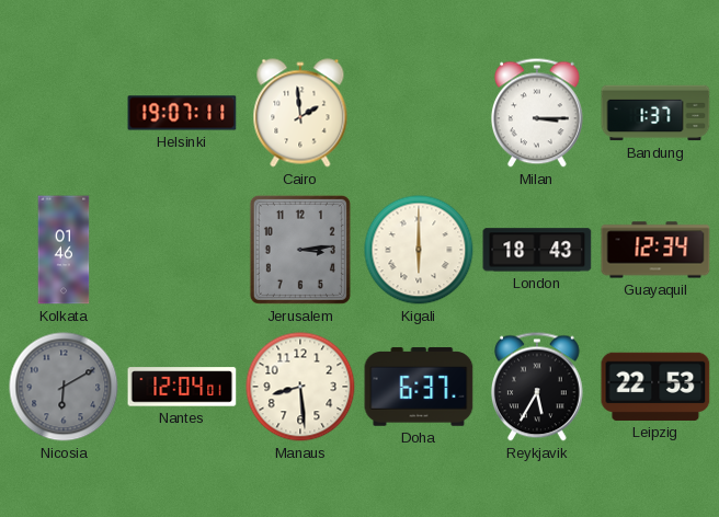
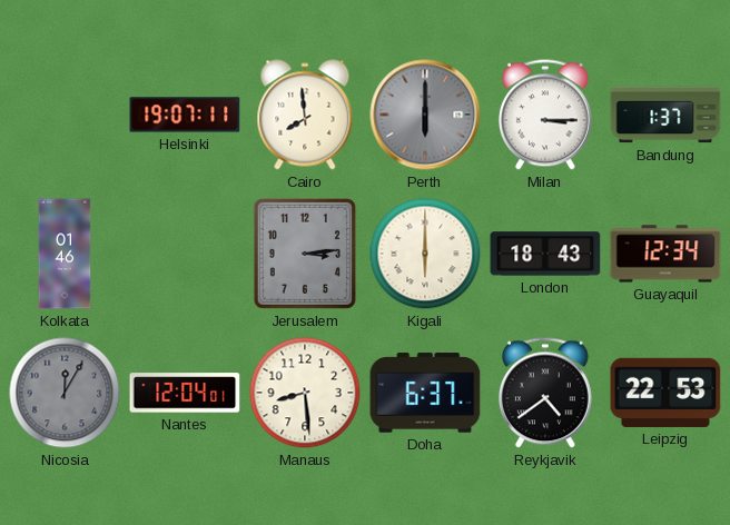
Cairo: 1:59 -> 7:59 (305, 115)
Perth: none -> 6:00 (425, 115)
Nicosia: 6:10 -> 12:05 (65, 393)
Reykjavik: 5:35 -> 4:39 (545, 393)
